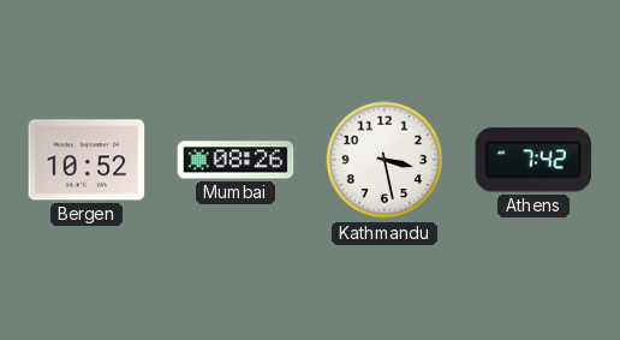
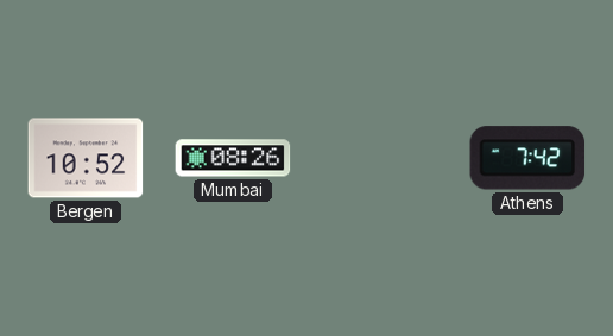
Kathmandu: 3:28 -> none (384, 160)
